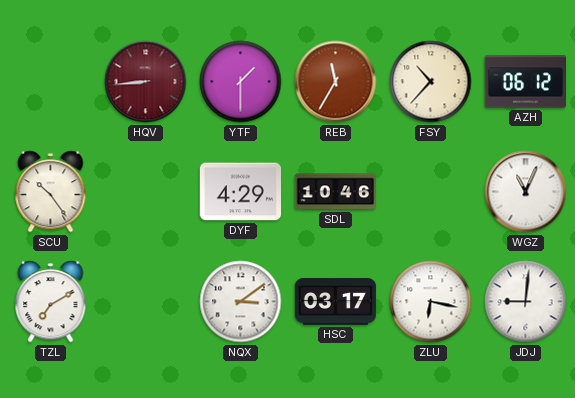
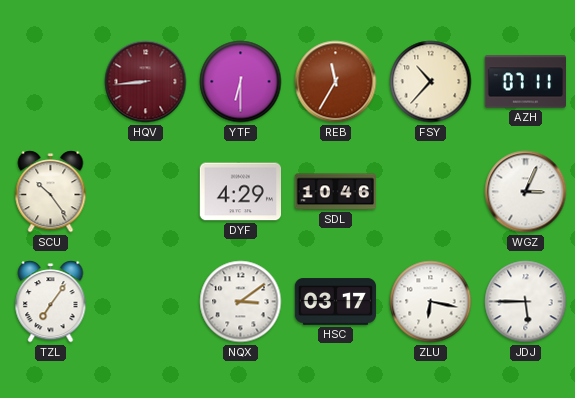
YTF: 1:30 -> 6:30 (241, 82)
AZH: 06:12 -> 07:11 (525, 82)
WGZ: 11:04 -> 3:04 (526, 192)
TZL: 7:10 -> 7:06 (51, 302)
JDJ: 9:01 -> 5:45 (526, 302)
